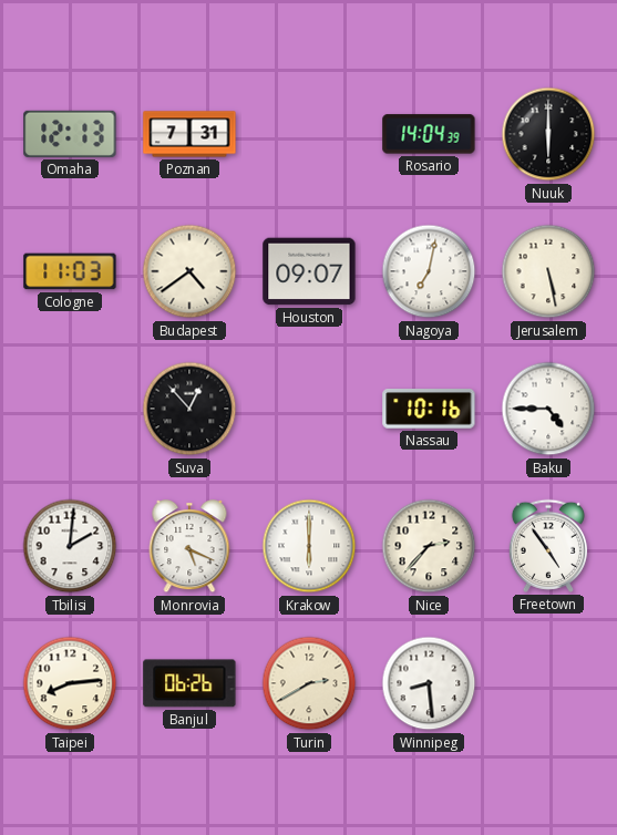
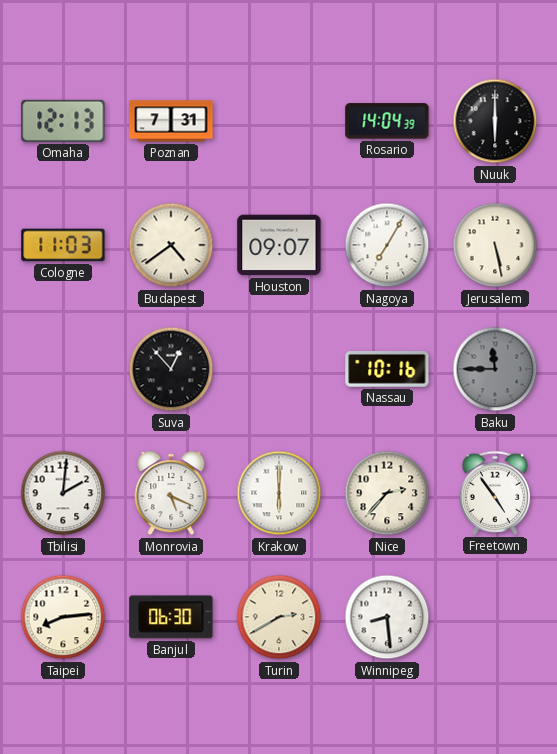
Nagoya: 7:02 -> 7:05 (387, 245)
Baku: 4:45 -> 11:45 (495, 369)
Baku dial: white -> grey (495, 369)
Banjul: 06:26 -> 06:30 (171, 617)
